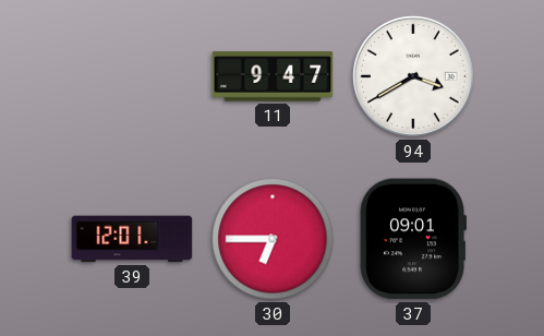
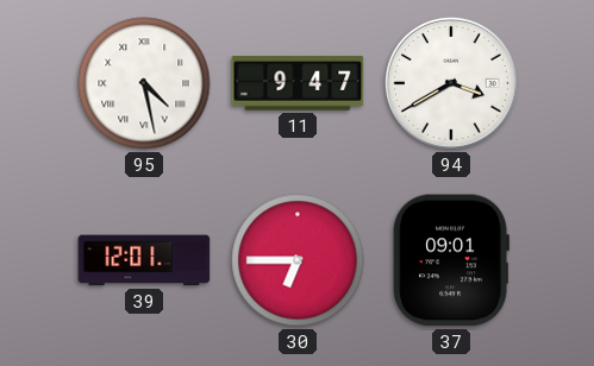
95: none -> 4:28 (144, 83)
